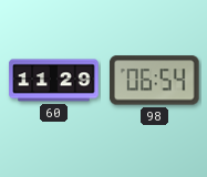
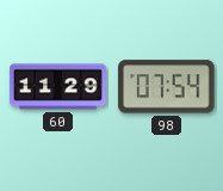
98: 06:54 -> 07:54 (167, 87)
